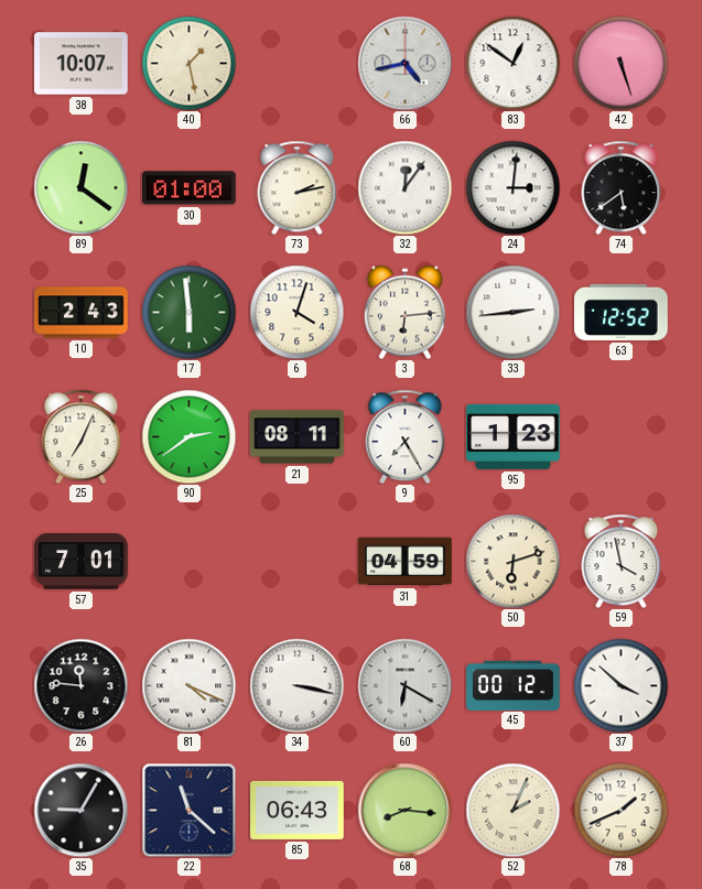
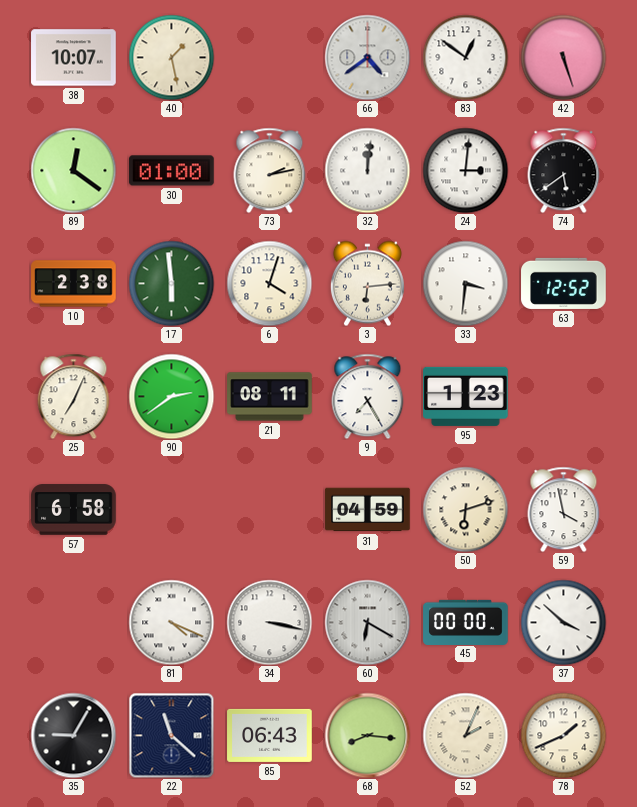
66: 4:43 -> 4:39 (367, 57)
32: 12:06 -> 12:01 (367, 170)
10: 2:43 -> 2:38 (74, 284)
33: 2:44 -> 3:31 (465, 283)
57: 7:01 -> 6:58 (74, 510)
26: 11:46 -> none (80, 685)
45: 00:12 -> 00:00 (466, 622)
